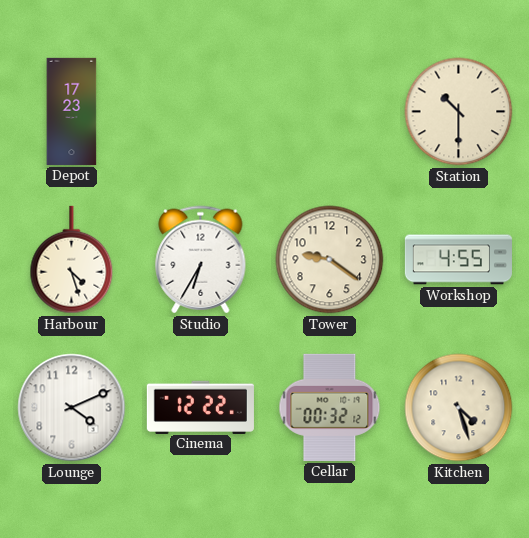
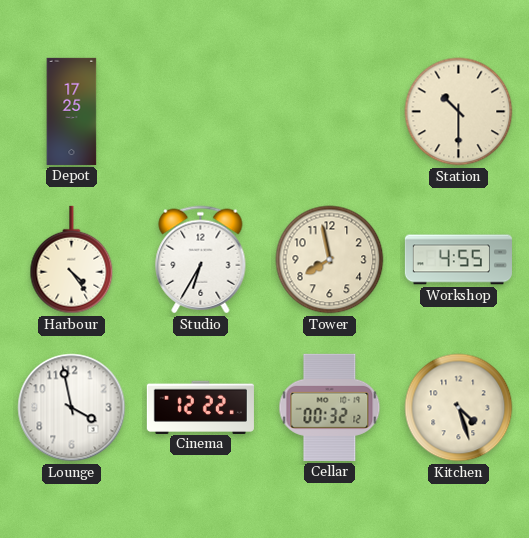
Depot: 17:23 -> 17:25 (72, 111)
Harbour: 4:27 -> 4:24 (72, 260)
Tower: 9:21 -> 7:58 (330, 260)
Lounge: 4:11 -> 3:58 (72, 408)
